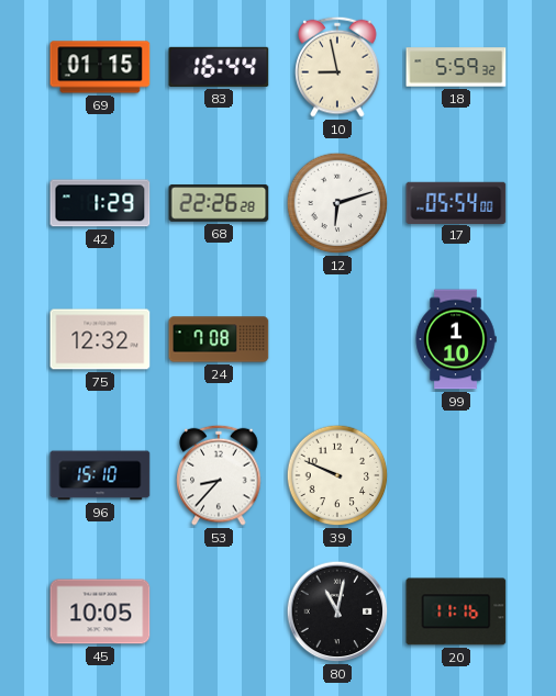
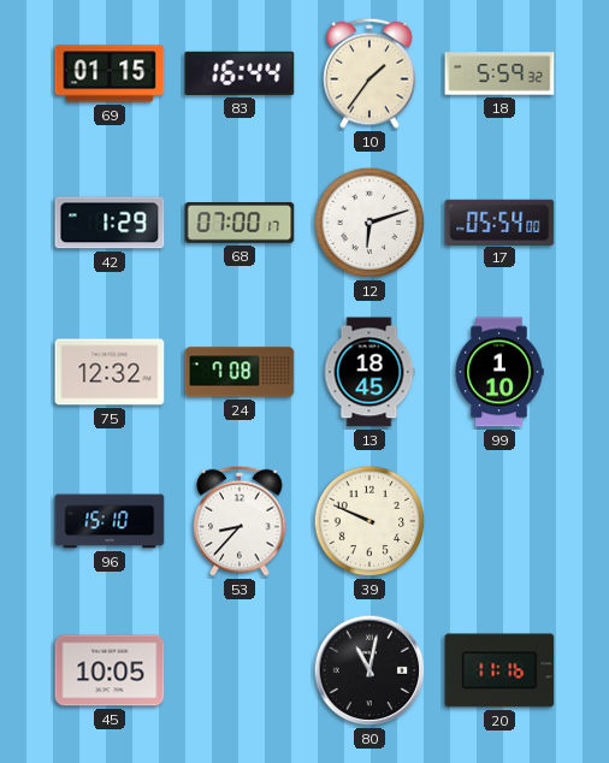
10: 8:58 -> 1:36 (369, 73)
68: 22:26 -> 07:00 (240, 223)
13: none -> 18:45 (369, 372)
